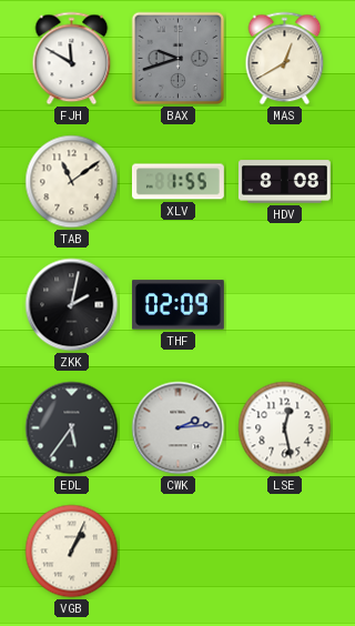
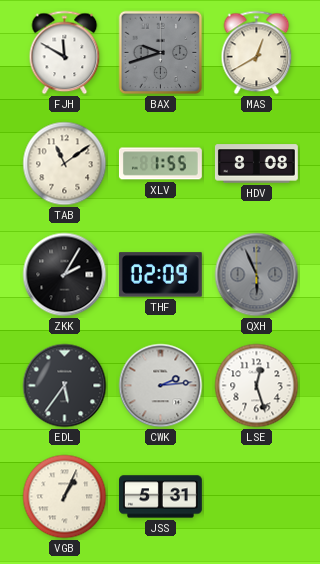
ZKK: 2:02 -> 2:05 (65, 275)
QXH: none -> 5:56 (257, 275)
LSE: 12:28 -> 12:27 (257, 386)
JSS: none -> 5:31 (161, 497)
